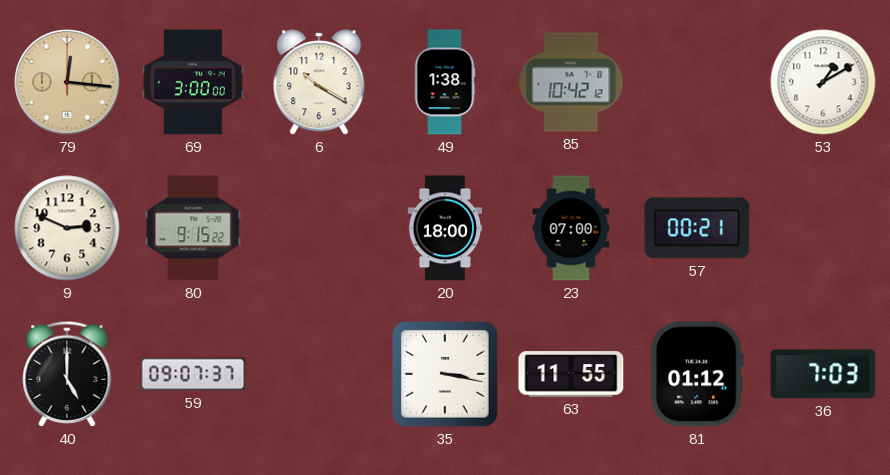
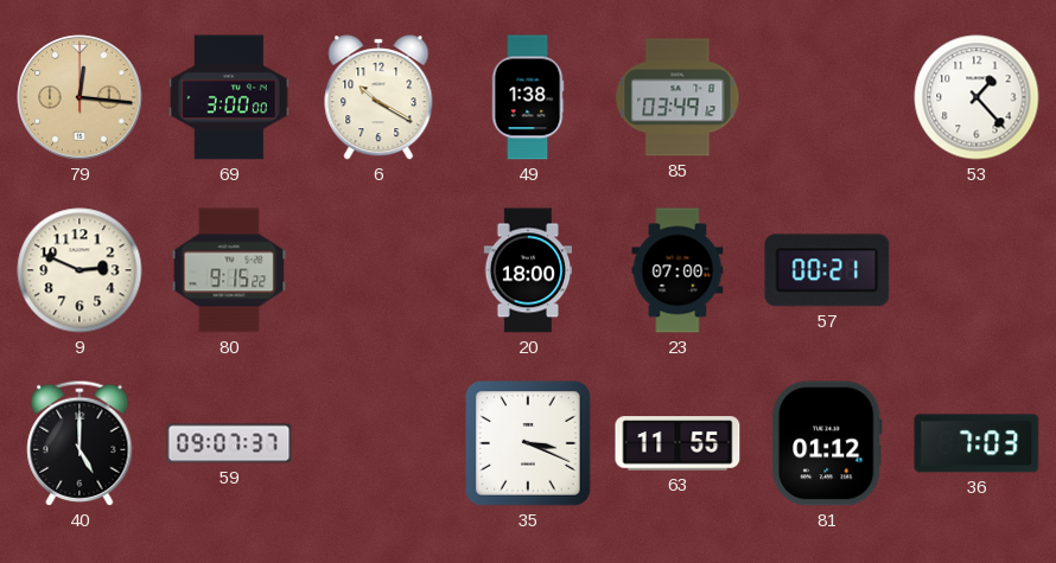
85: 10:42 -> 03:49 (678, 97)
53: 1:10 -> 1:23 (977, 97)
35: 3:17 -> 3:19 (528, 443)
